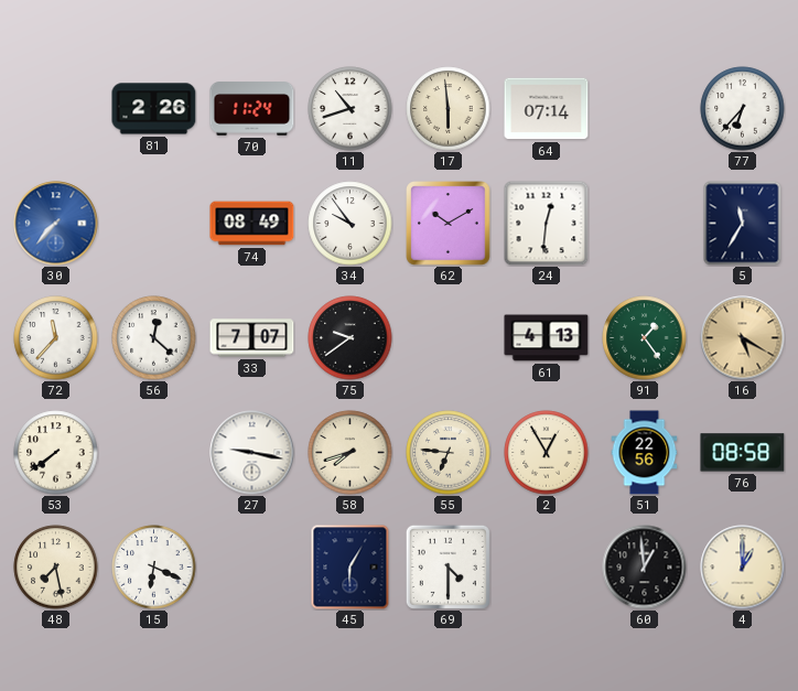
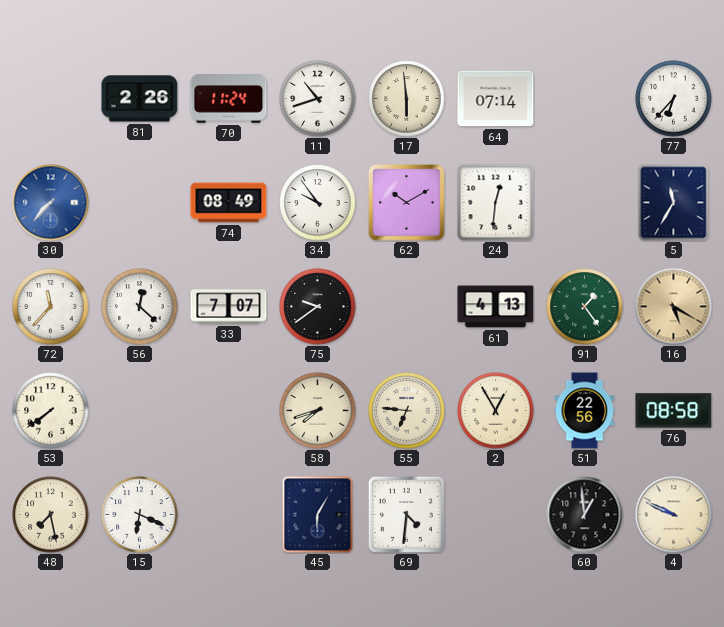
27: 9:17 -> none (252, 453)
69: 4:30 -> 4:31 (406, 514)
4: 1:00 -> 9:49 (674, 515)
